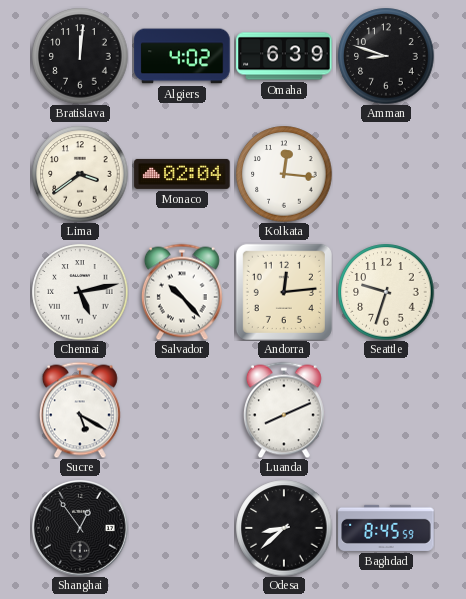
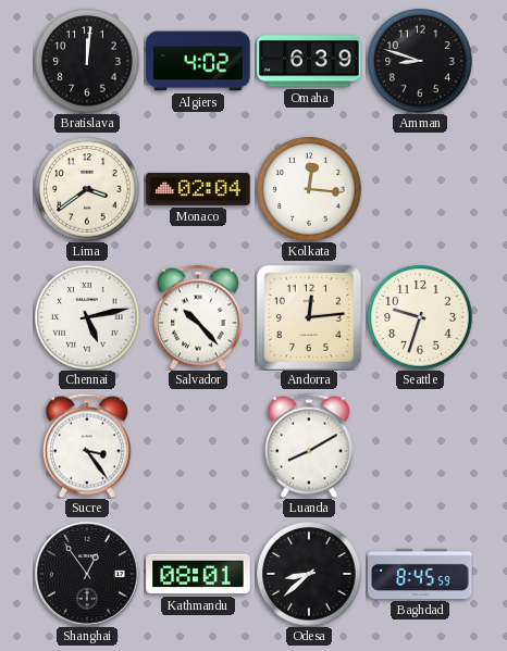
Sucre: 5:20 -> 3:24 (87, 446)
Luanda: 8:11 -> 8:10 (309, 446)
Kathmandu: none -> 08:01 (198, 574)
